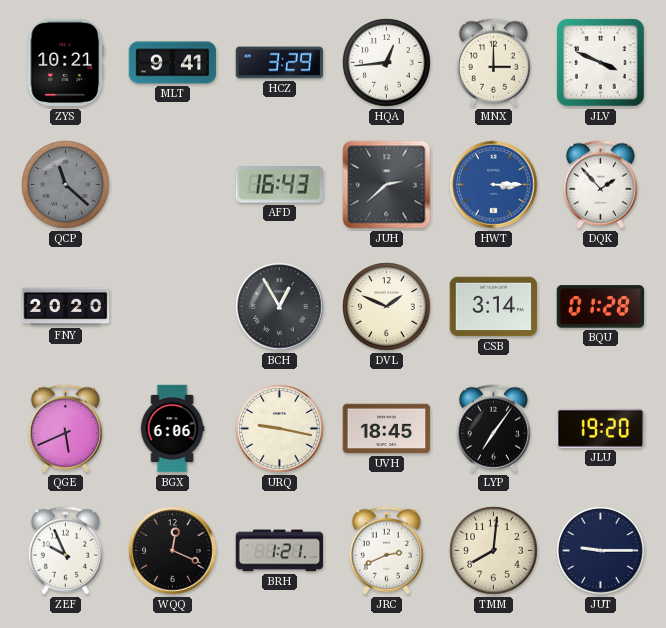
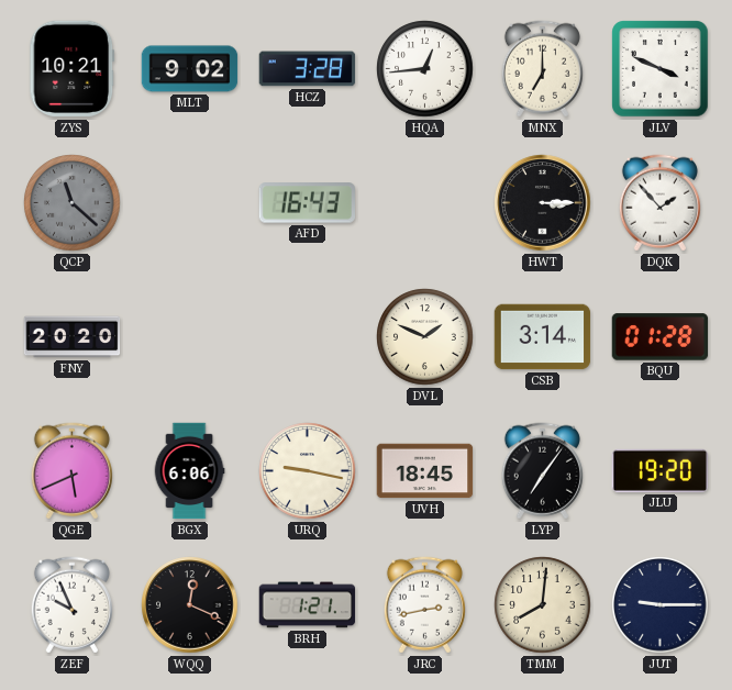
MLT: 9:41 -> 9:02 (190, 69)
HCZ: 3:29 -> 3:28 (308, 69)
MNX: 3:00 -> 7:00 (542, 69)
JUH: 2:38 -> none (387, 185)
HWT dial: blue -> black (543, 203)
BCH: 12:55 -> none (280, 307)
JRC: 2:41 -> 2:43 (424, 605)
